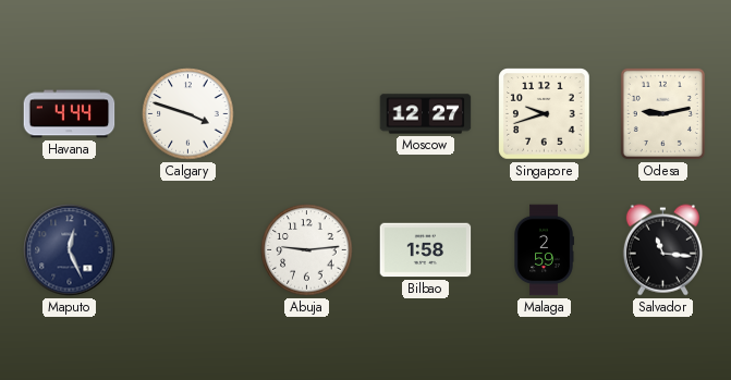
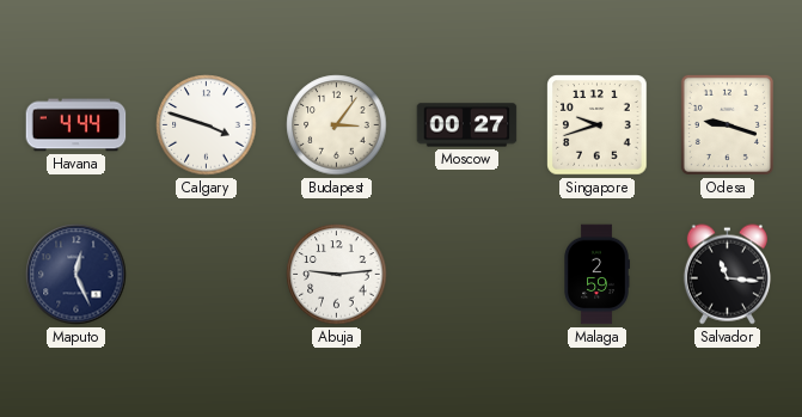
Budapest: none -> 3:06 (337, 125)
Moscow: 12:27 -> 00:27 (467, 125)
Odesa: 9:13 -> 9:18 (727, 124)
Bilbao: 1:58 -> none (426, 250)
